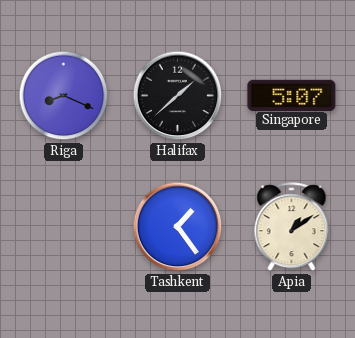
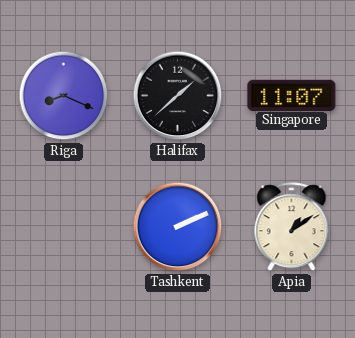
Singapore: 5:07 -> 11:07 (292, 95)
Tashkent: 1:24 -> 2:11 (178, 227)
